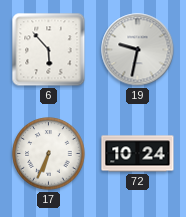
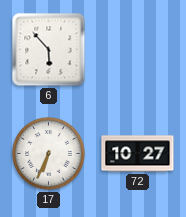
19: 9:32 -> none (138, 50)
72: 10:24 -> 10:27 (138, 154)
